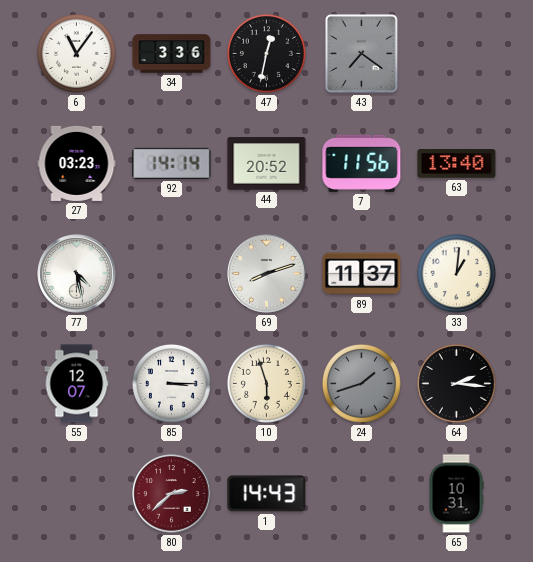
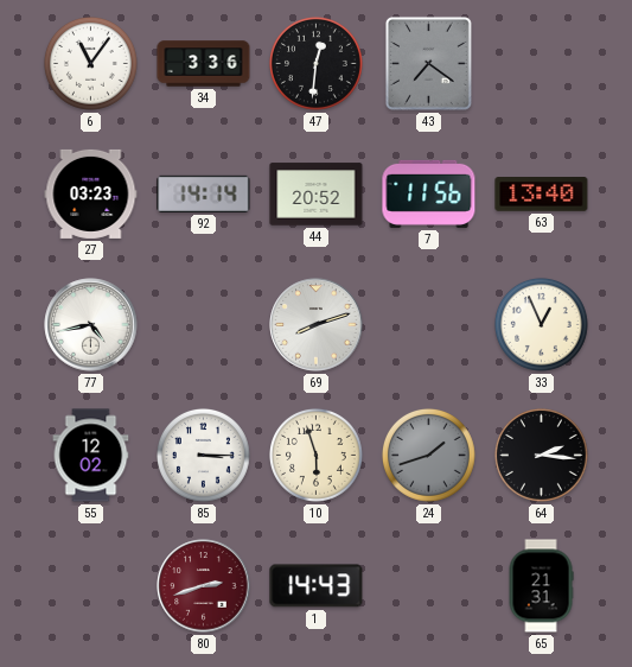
47: 12:32 -> 12:31 (317, 64)
77: 4:28 -> 4:43 (91, 325)
89: 11:37 -> none (362, 274)
33: 1:01 -> 12:56 (542, 325)
55: 12:07 -> 12:02 (91, 456)
80: 2:38 -> 2:42 (204, 586)
65: 10:31 -> 21:31 (541, 586)
